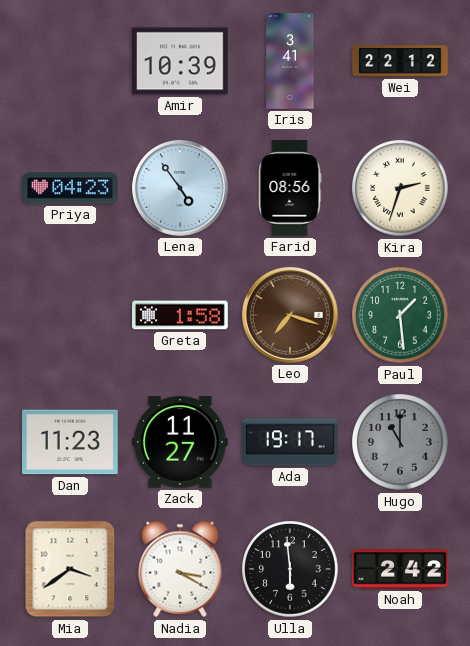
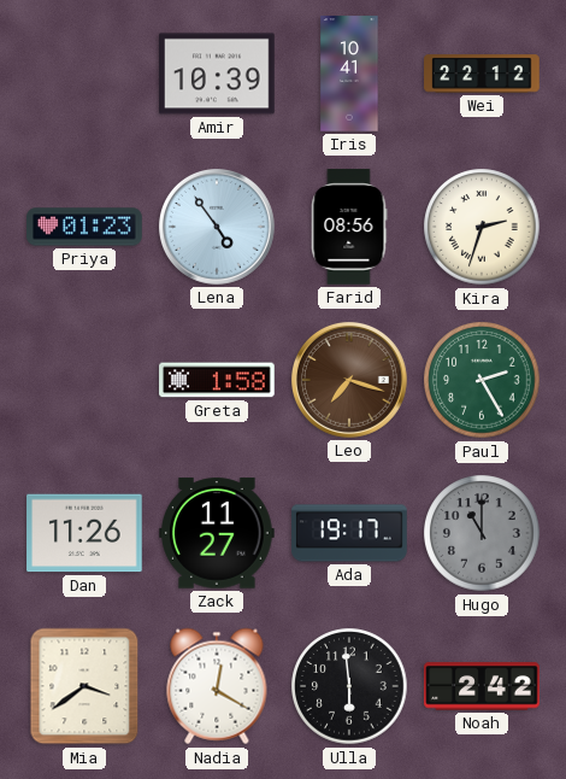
Iris: 3:41 -> 10:41 (349, 74)
Priya: 04:23 -> 01:23 (84, 227)
Paul: 1:29 -> 2:25 (482, 380)
Dan: 11:23 -> 11:26 (84, 533)
Nadia: 3:20 -> 12:20 (217, 686)
